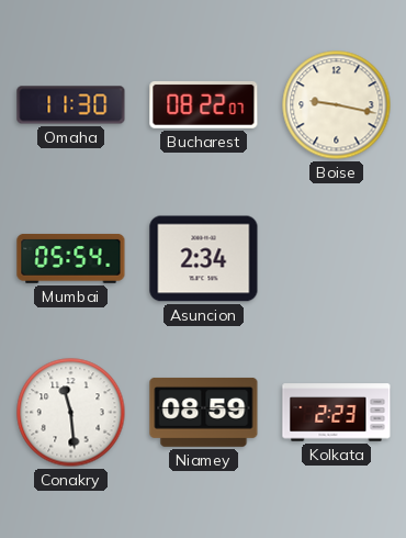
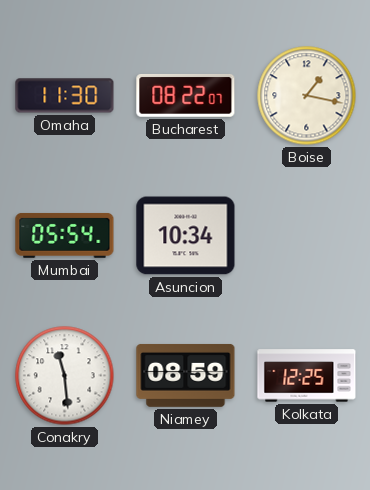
Boise: 9:17 -> 1:17 (307, 96)
Asuncion: 2:34 -> 10:34 (186, 236)
Kolkata: 2:23 -> 12:25 (307, 376)
